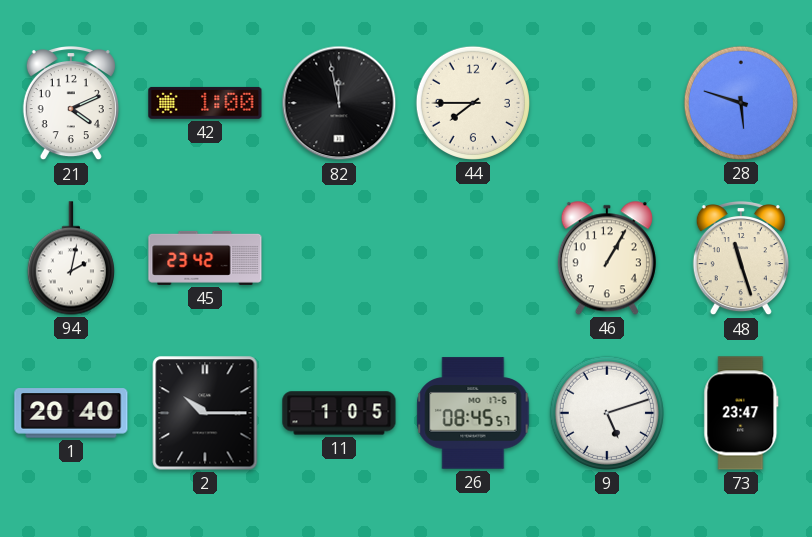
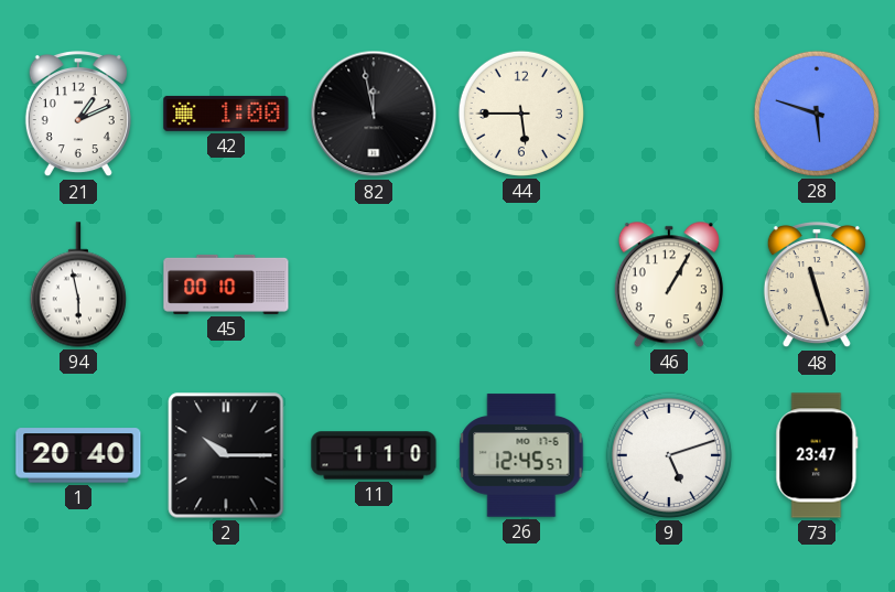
21: 4:11 -> 1:11 (78, 115)
44: 7:45 -> 5:45 (521, 114)
94: 2:02 -> 5:58 (78, 284)
45: 23:42 -> 00:10 (226, 284)
11: 1:05 -> 1:10 (374, 455)
26: 08:45 -> 12:45 (521, 455)
